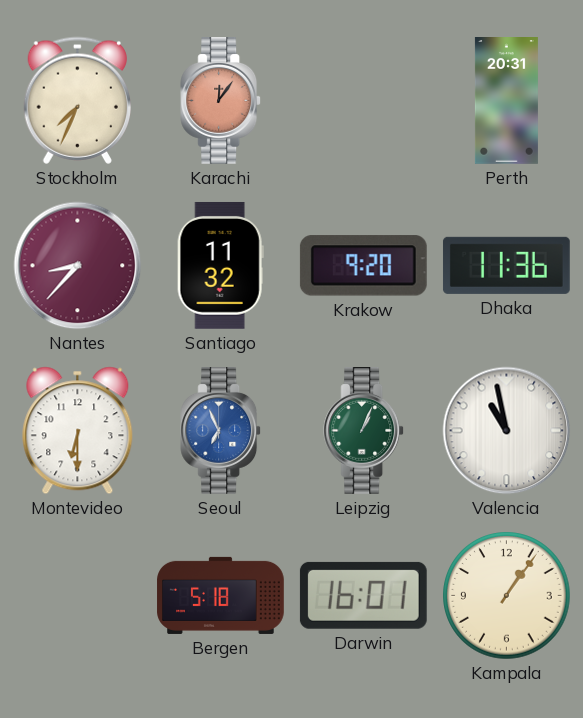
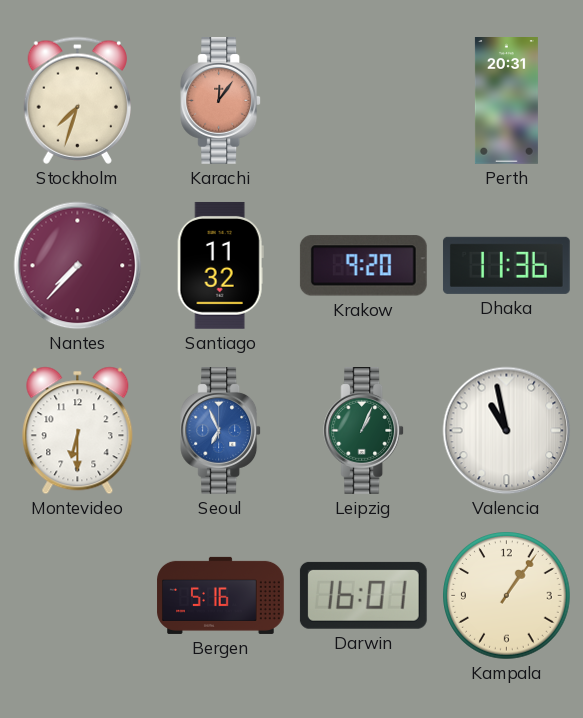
Stockholm: 7:34 -> 7:33 (77, 100)
Nantes: 8:37 -> 7:37 (78, 266)
Bergen: 5:18 -> 5:16 (221, 595)
